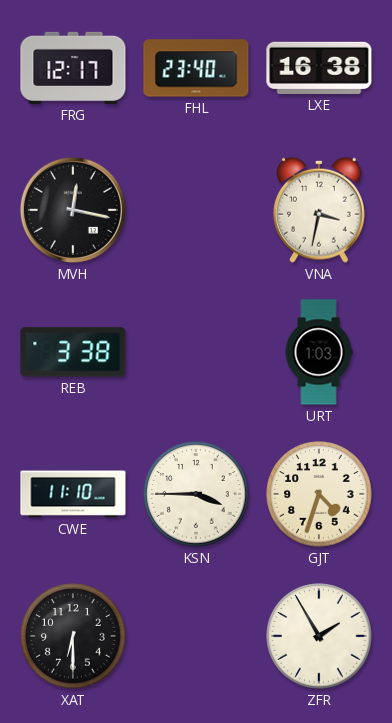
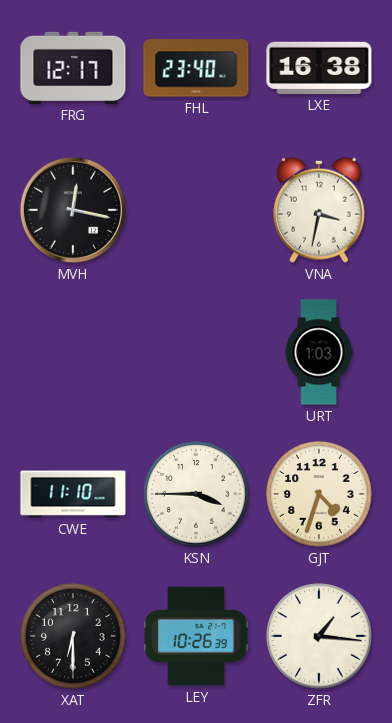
REB: 3:38 -> none (73, 352)
LEY: none -> 10:26 (196, 636)
ZFR: 1:55 -> 1:16 (319, 636)
